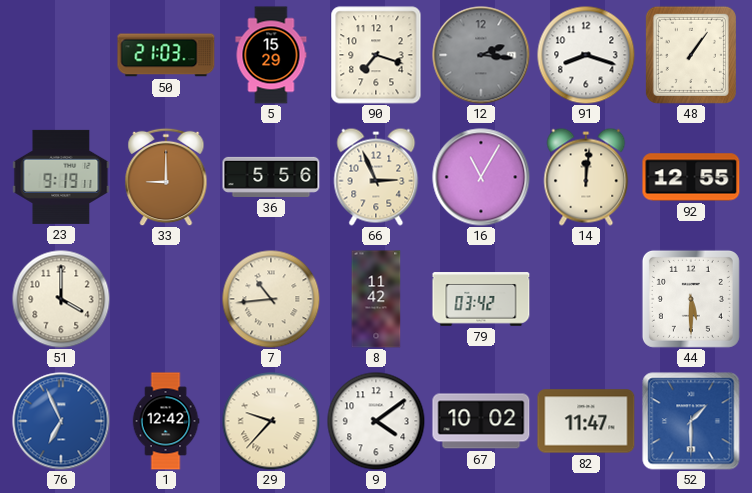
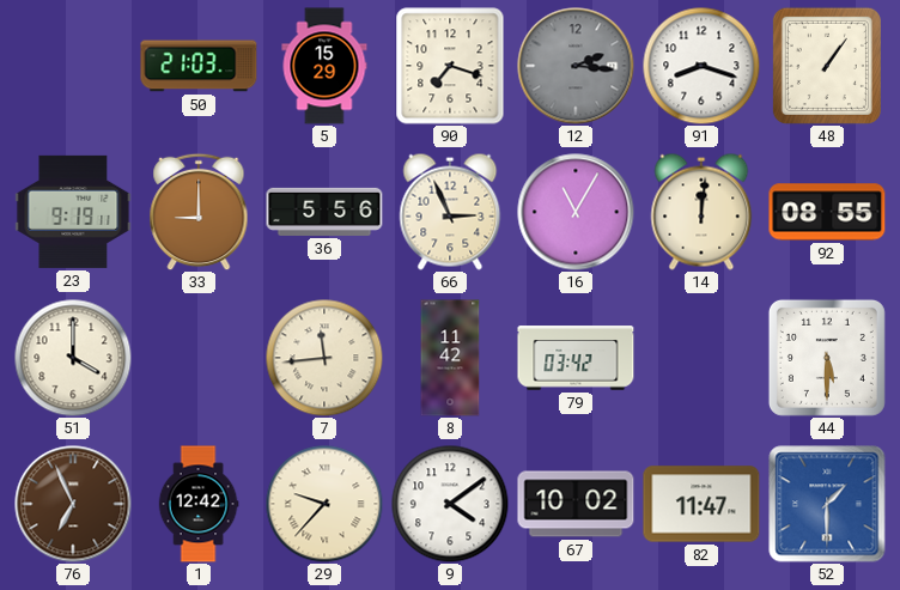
92: 12:55 -> 08:55 (827, 212)
7: 10:44 -> 11:44 (324, 358)
76 dial: blue -> brown (73, 504)
